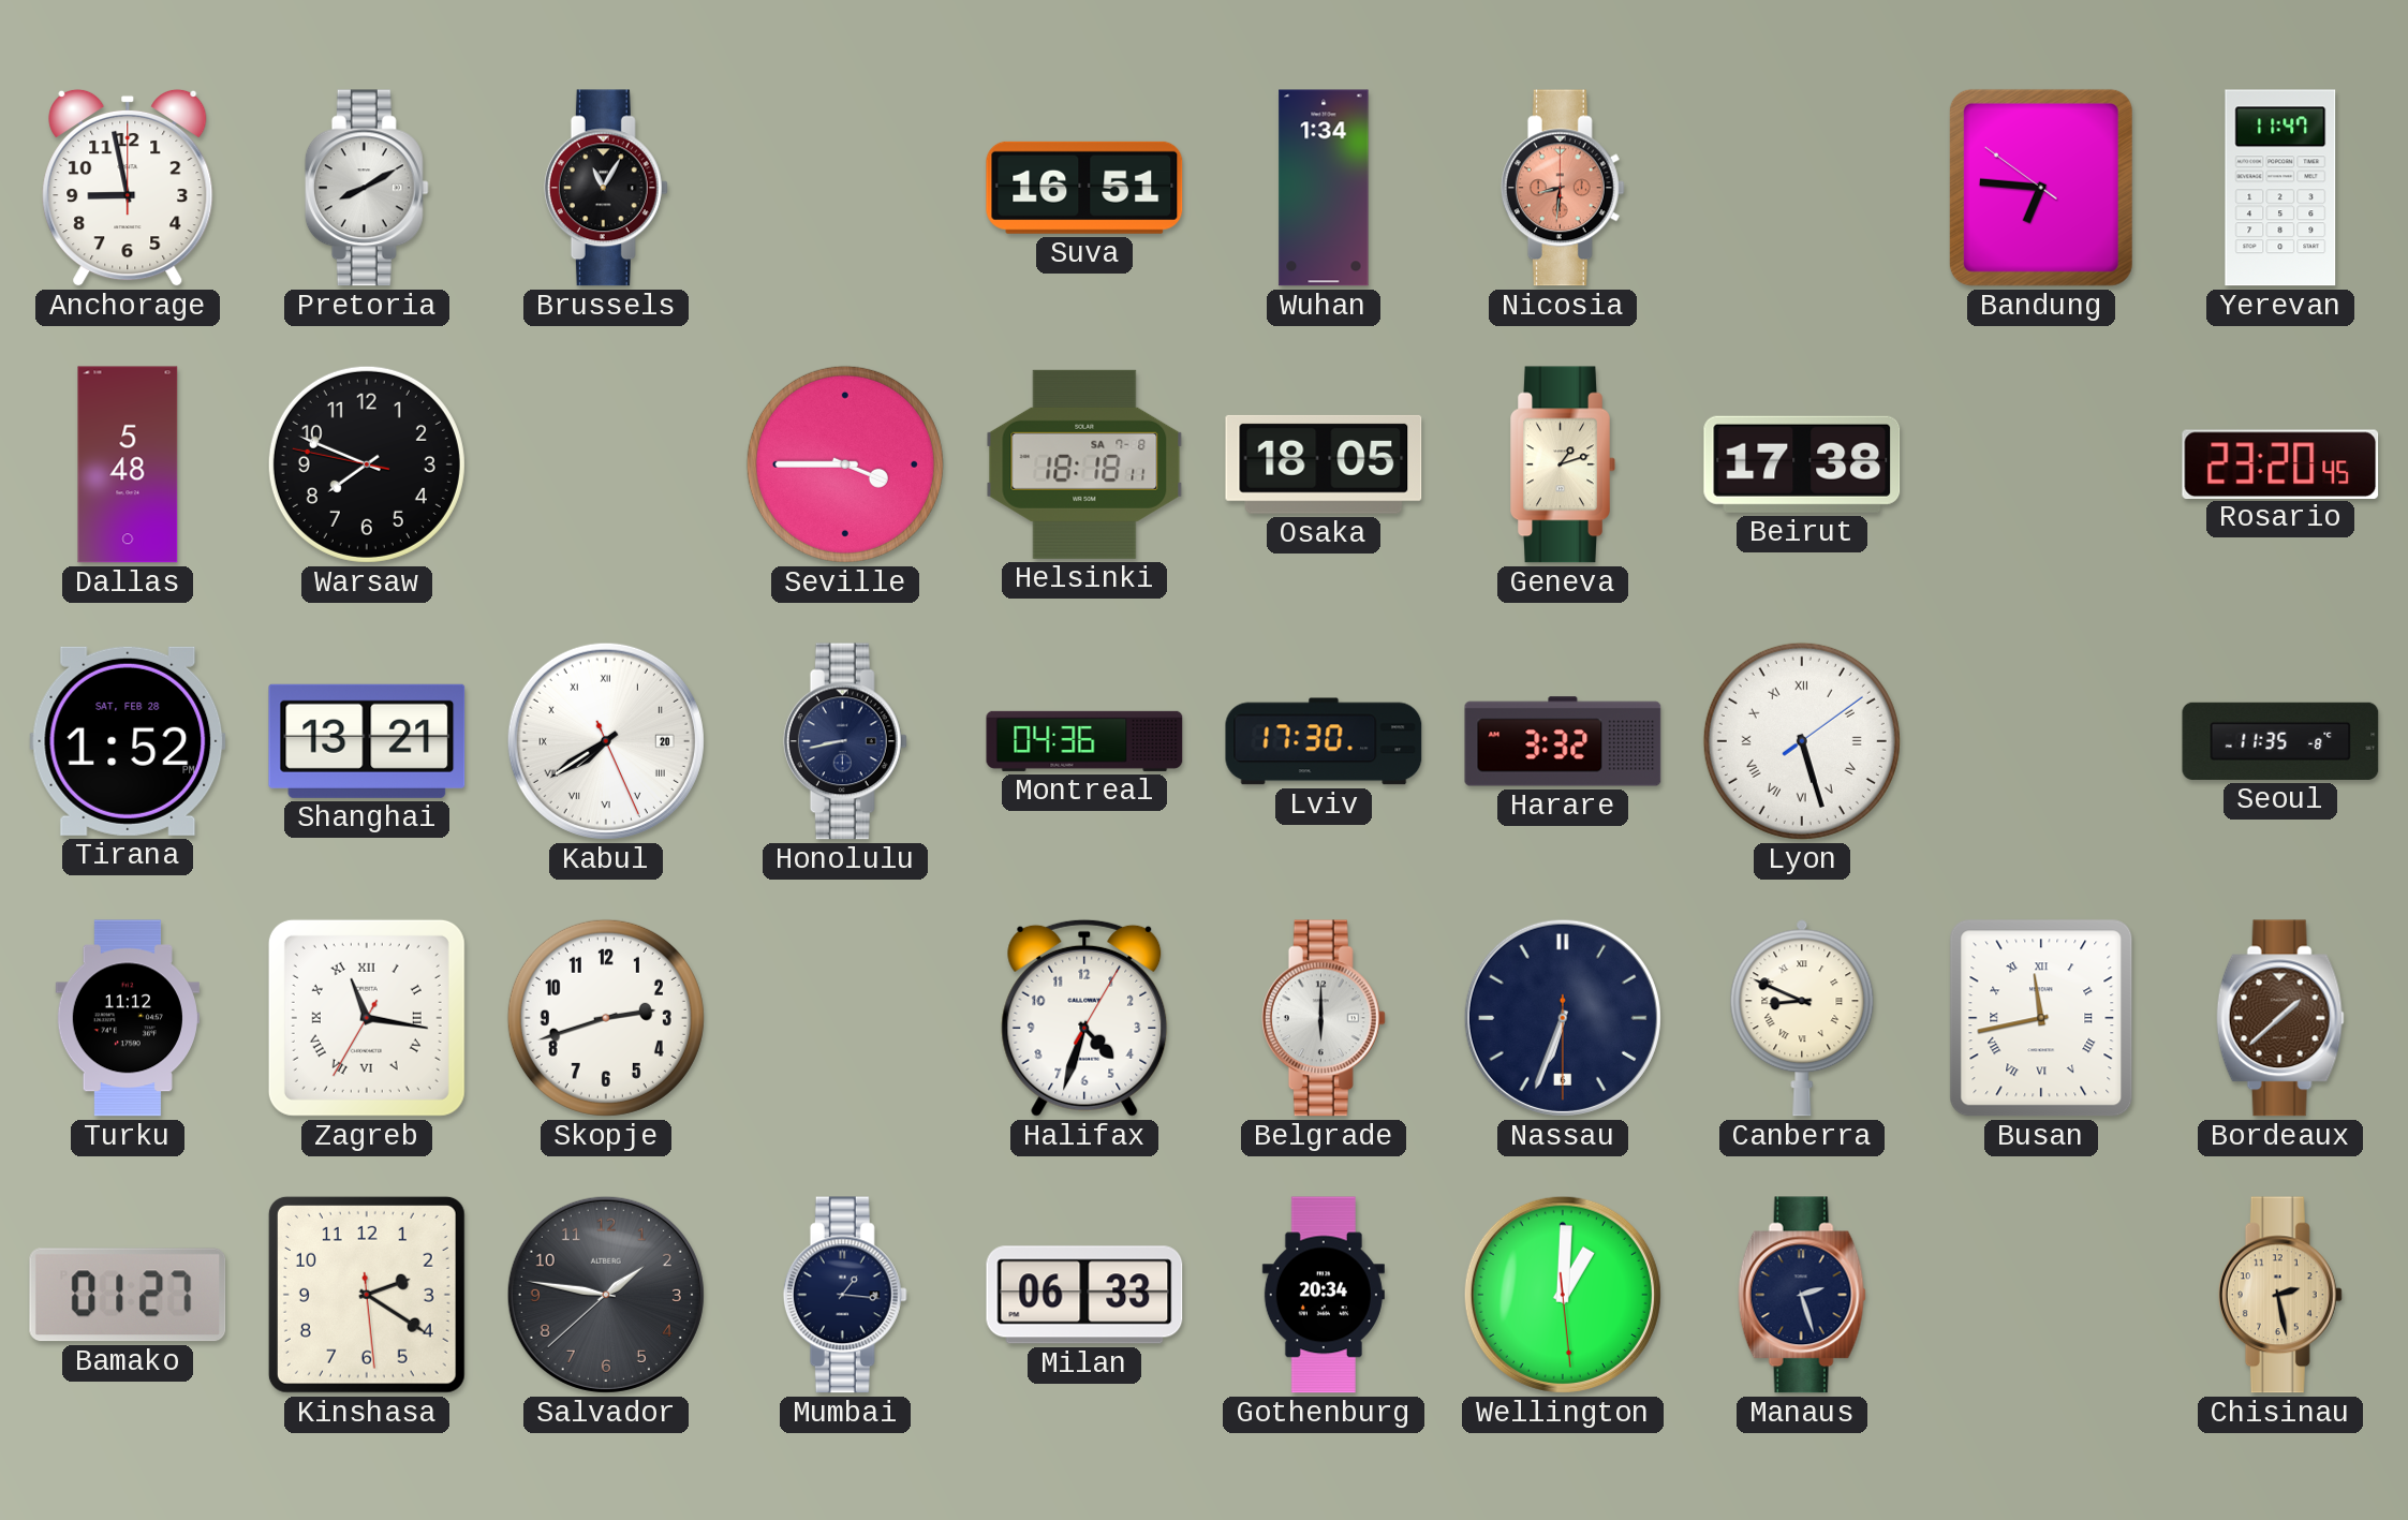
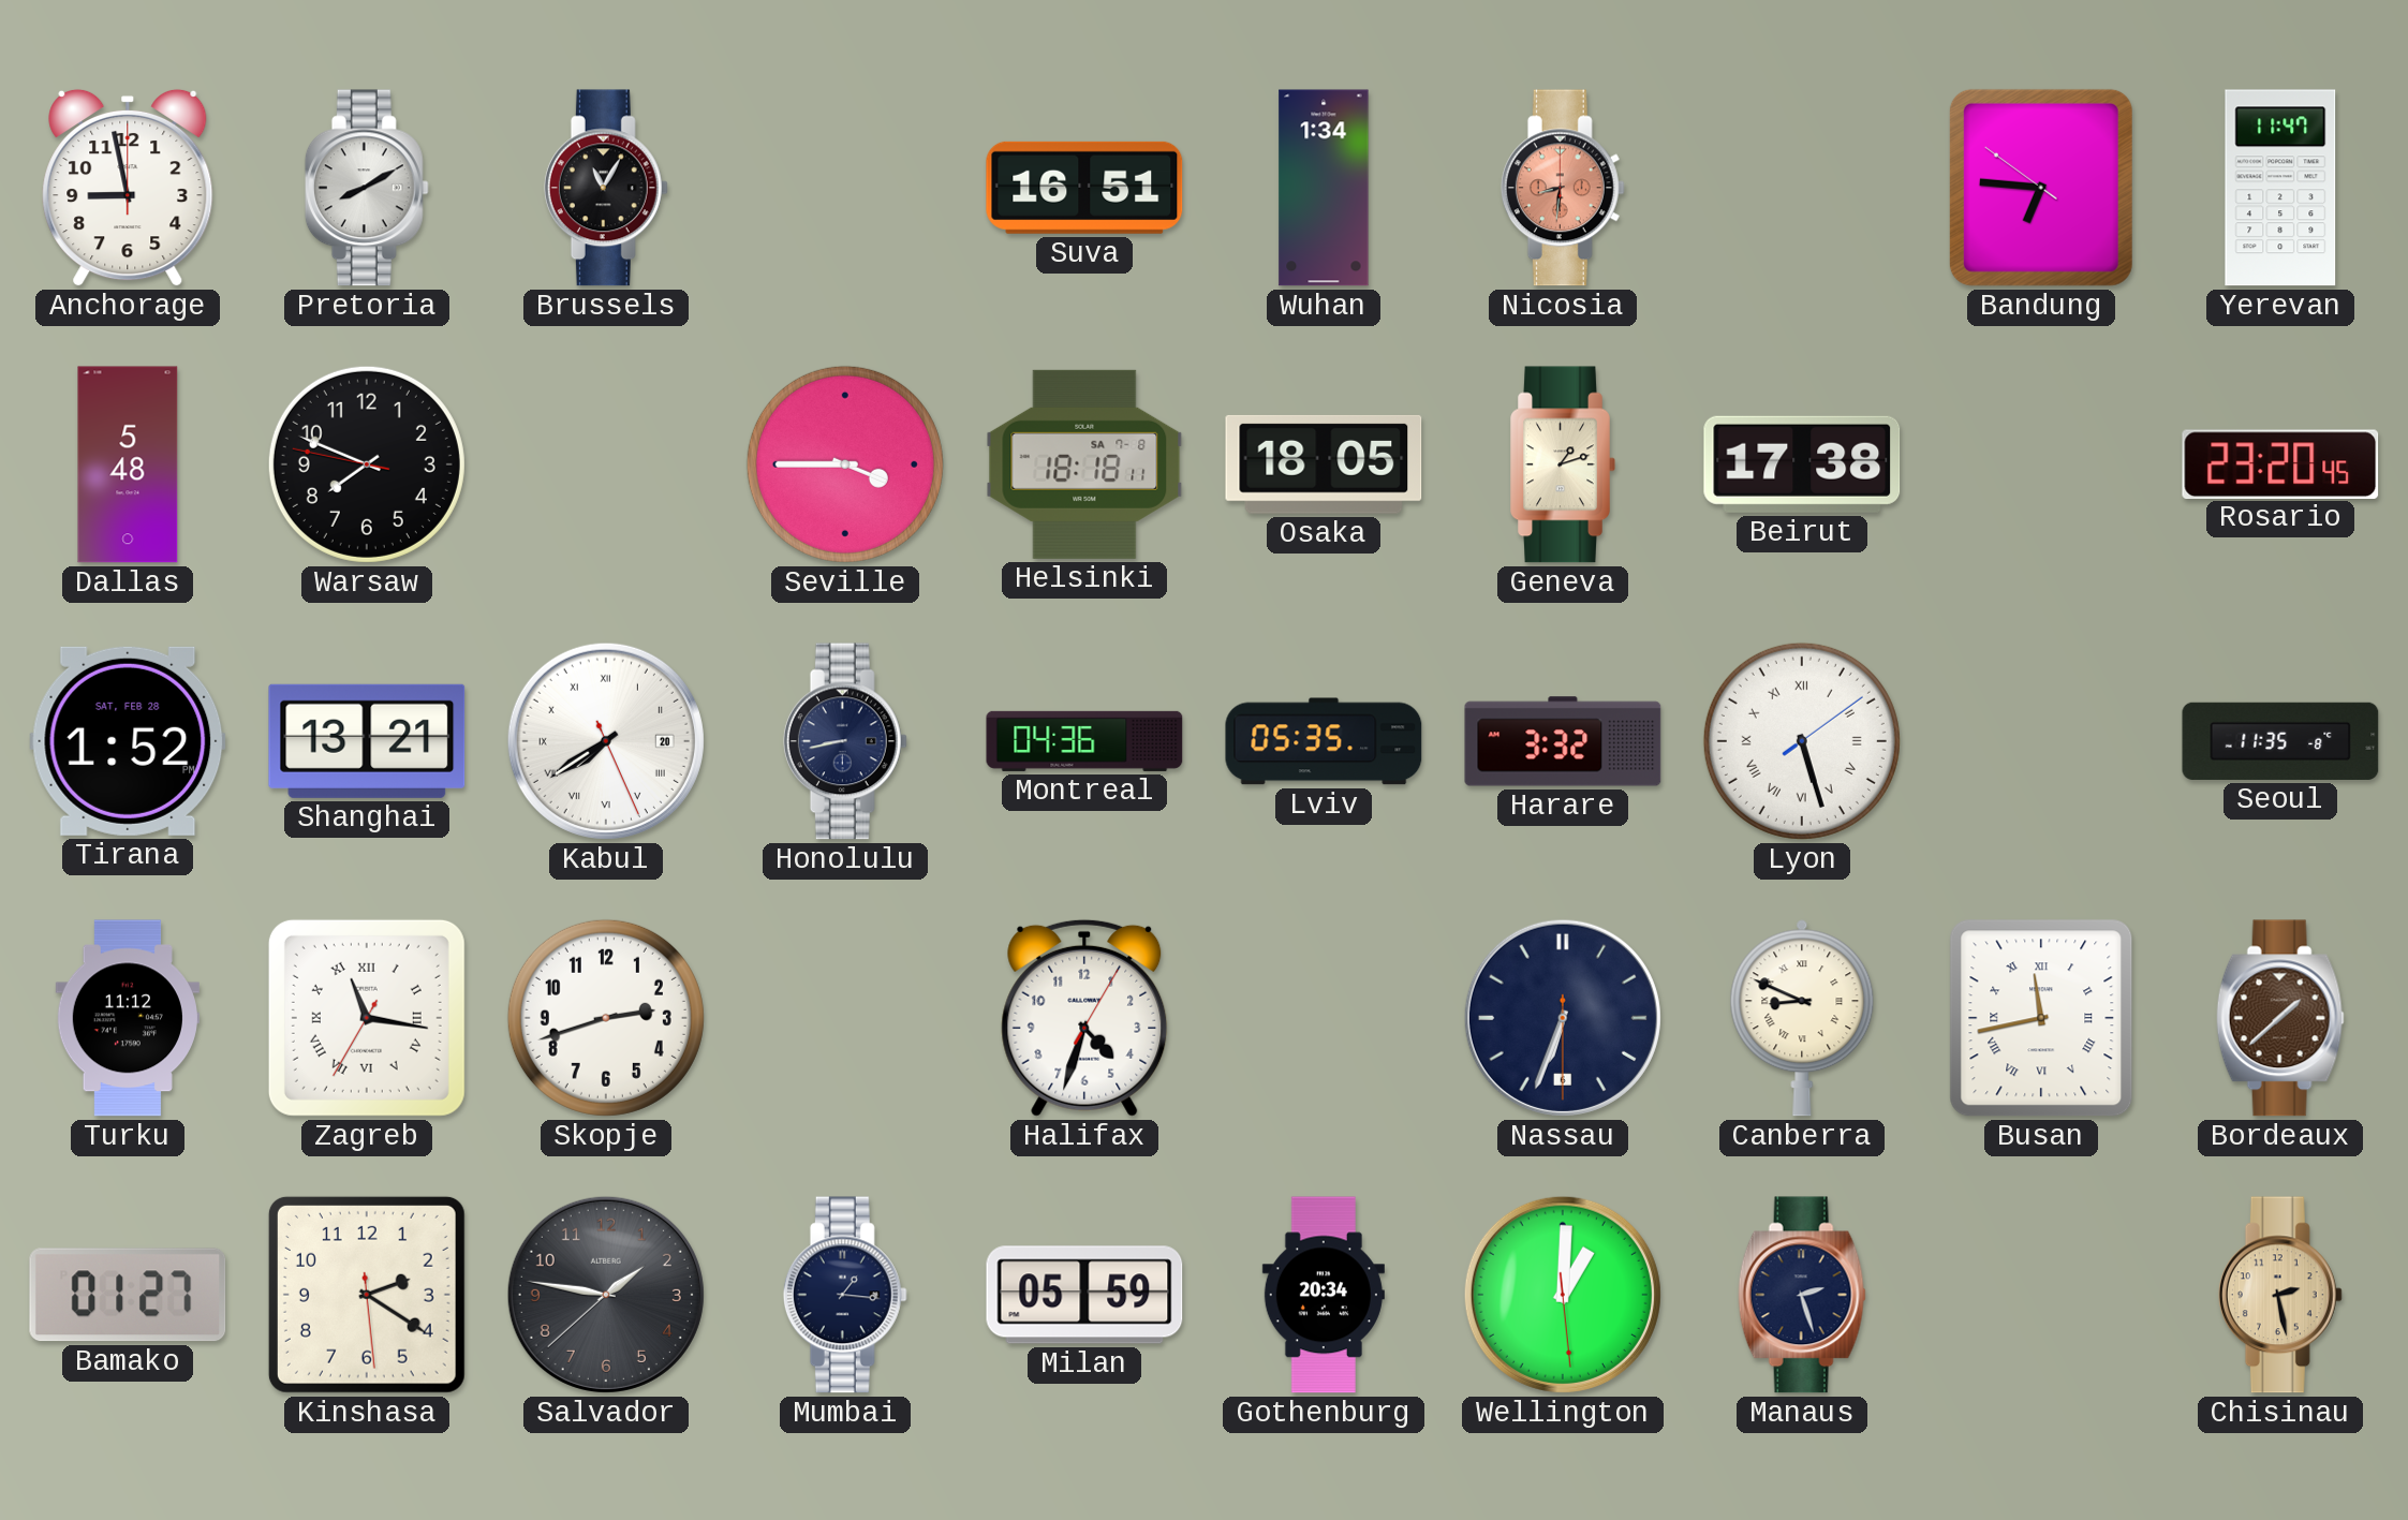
Lviv: 17:30 -> 05:35 (1324, 741)
Belgrade: 6:00 -> none (1324, 1018)
Milan: 06:33 -> 05:59 (1084, 1295)
